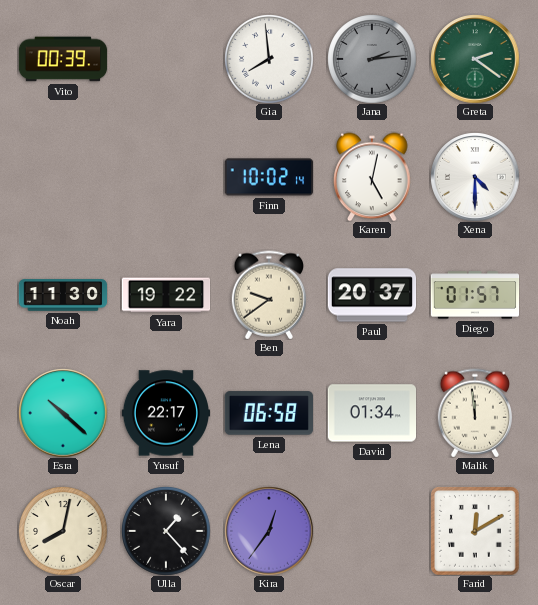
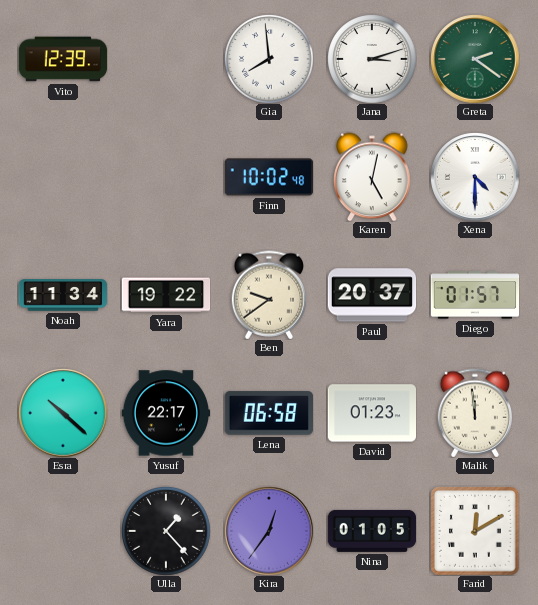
Vito: 00:39 -> 12:39 (63, 59)
Jana: 2:14 -> 3:12 (372, 59)
Jana dial: grey -> white (372, 59)
Finn: 10:02:14 -> 10:02:48 (269, 177)
Noah: 11:30 -> 11:34 (63, 295)
David: 01:34 -> 01:23 (371, 413)
Oscar: 8:02 -> none (63, 531)
Nina: none -> 01:05 (372, 531)
